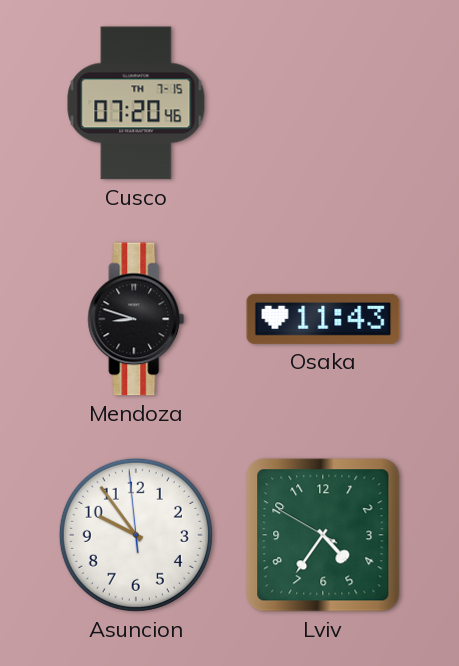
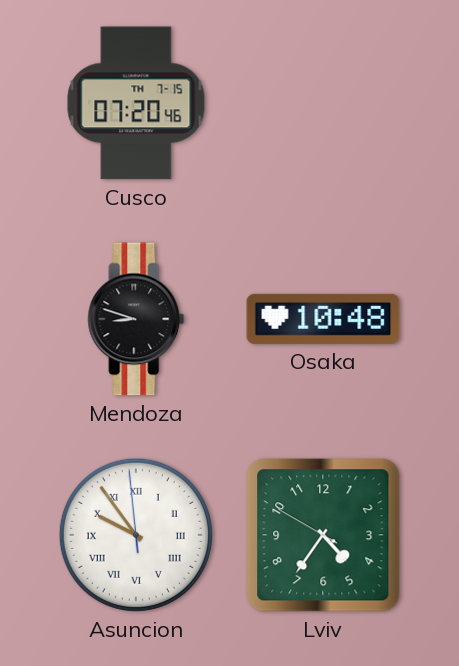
Osaka: 11:43 -> 10:48 (323, 319)
Asuncion numerals: Arabic -> Roman (136, 535)
